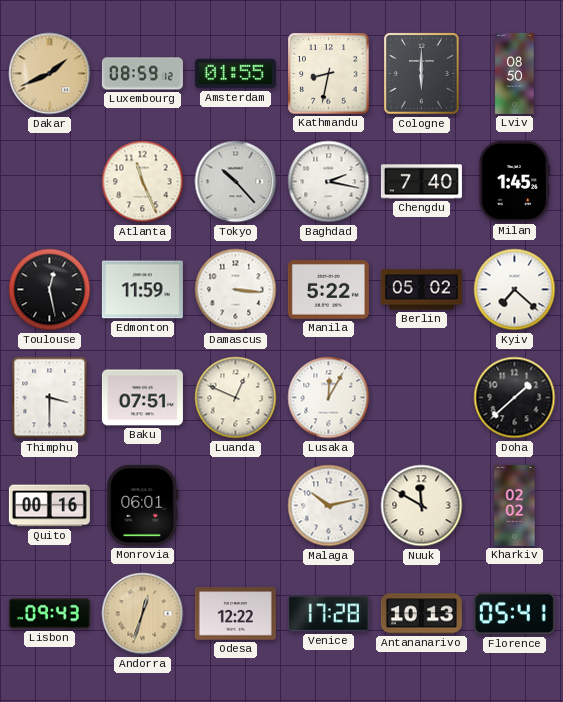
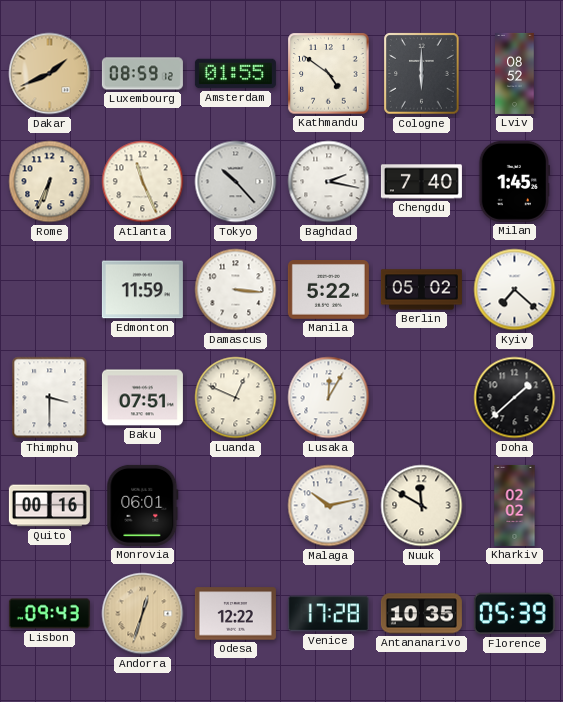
Kathmandu: 8:32 -> 4:51 (329, 74)
Lviv: 08:50 -> 08:52 (515, 73)
Rome: none -> 6:34 (50, 182)
Toulouse: 12:28 -> none (50, 290)
Antananarivo: 10:13 -> 10:35 (421, 614)
Florence: 05:41 -> 05:39 (514, 614)
